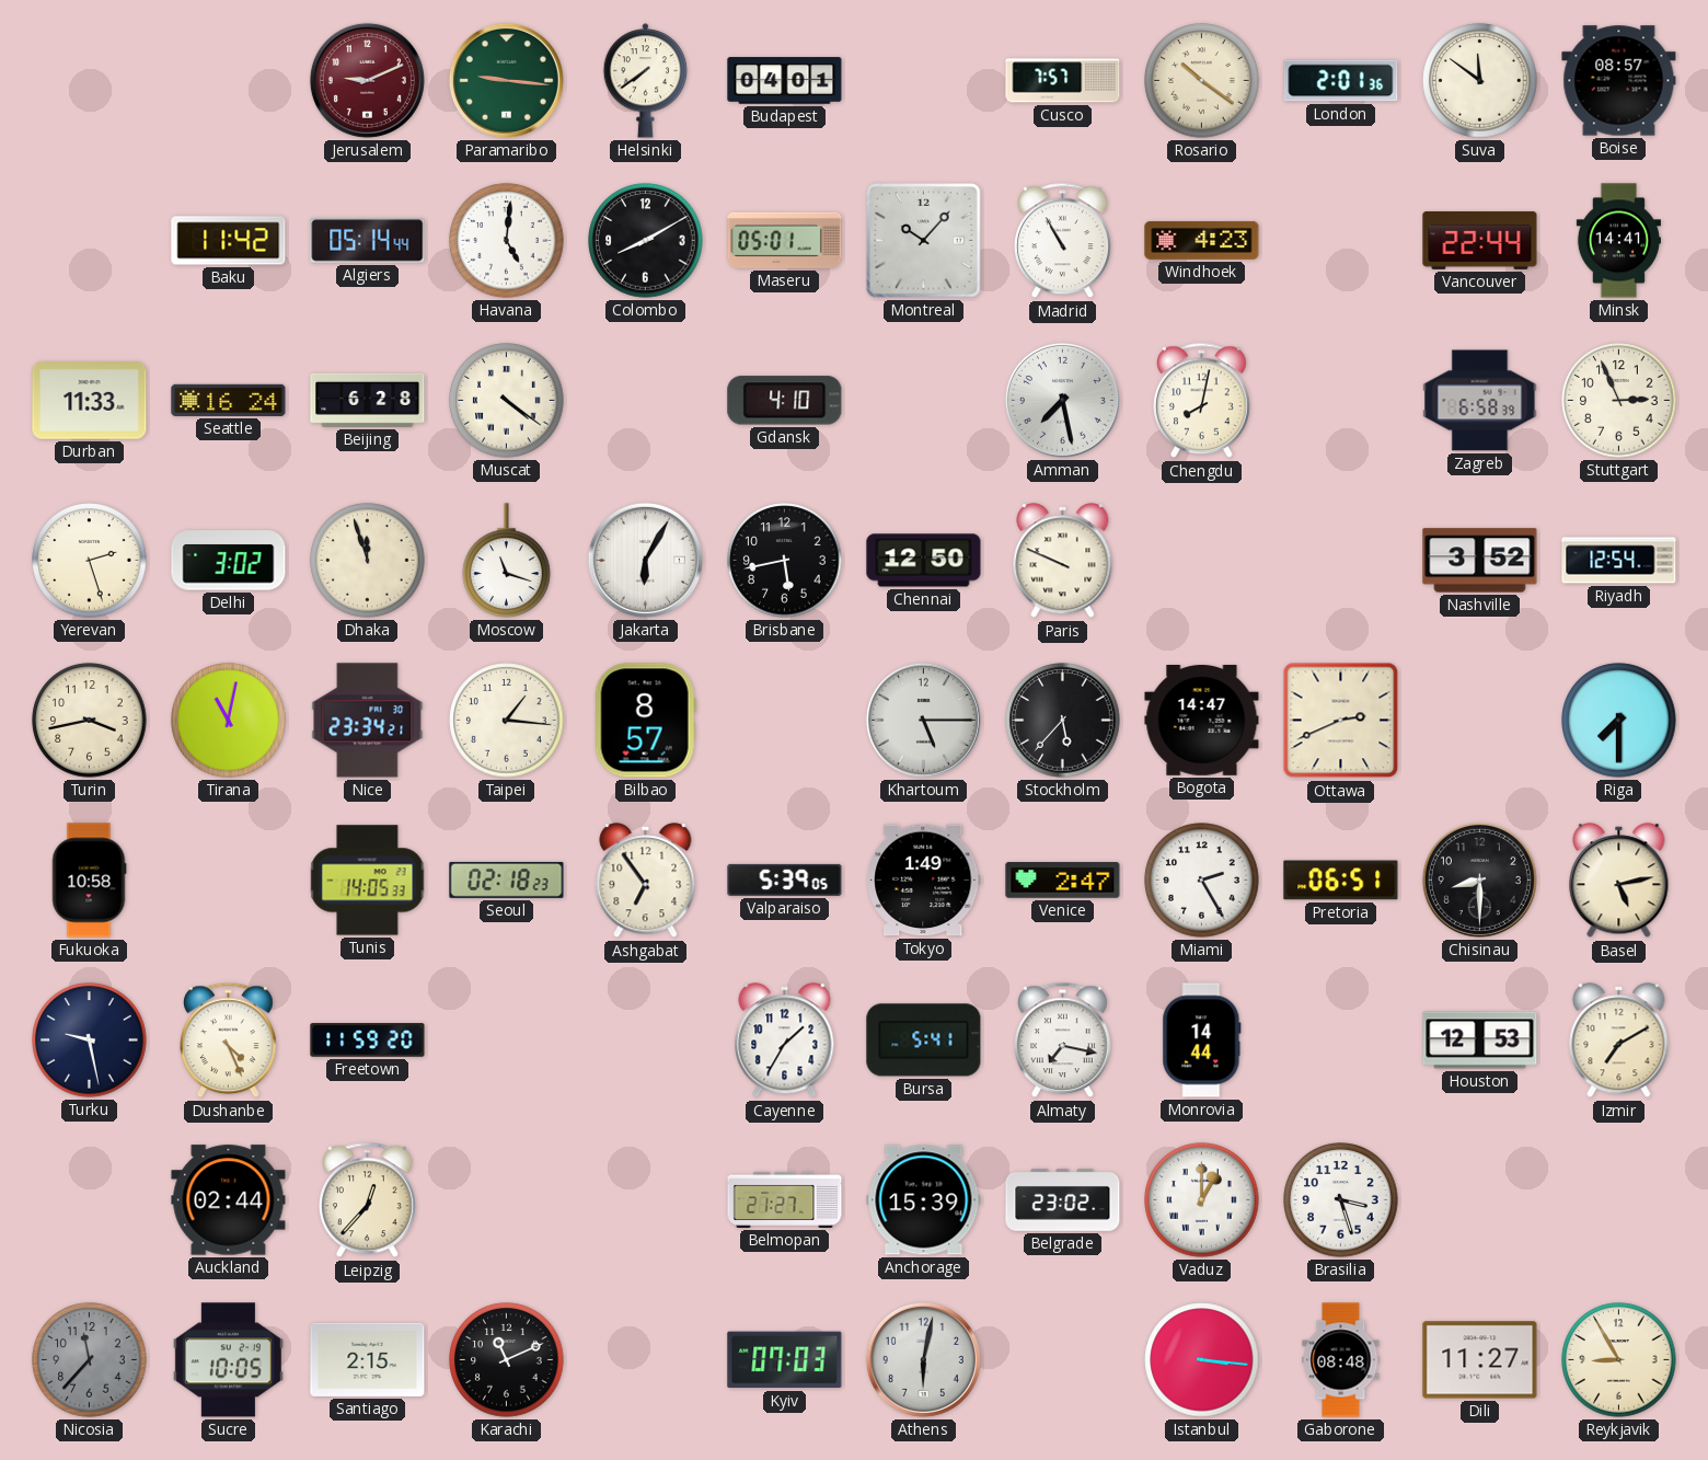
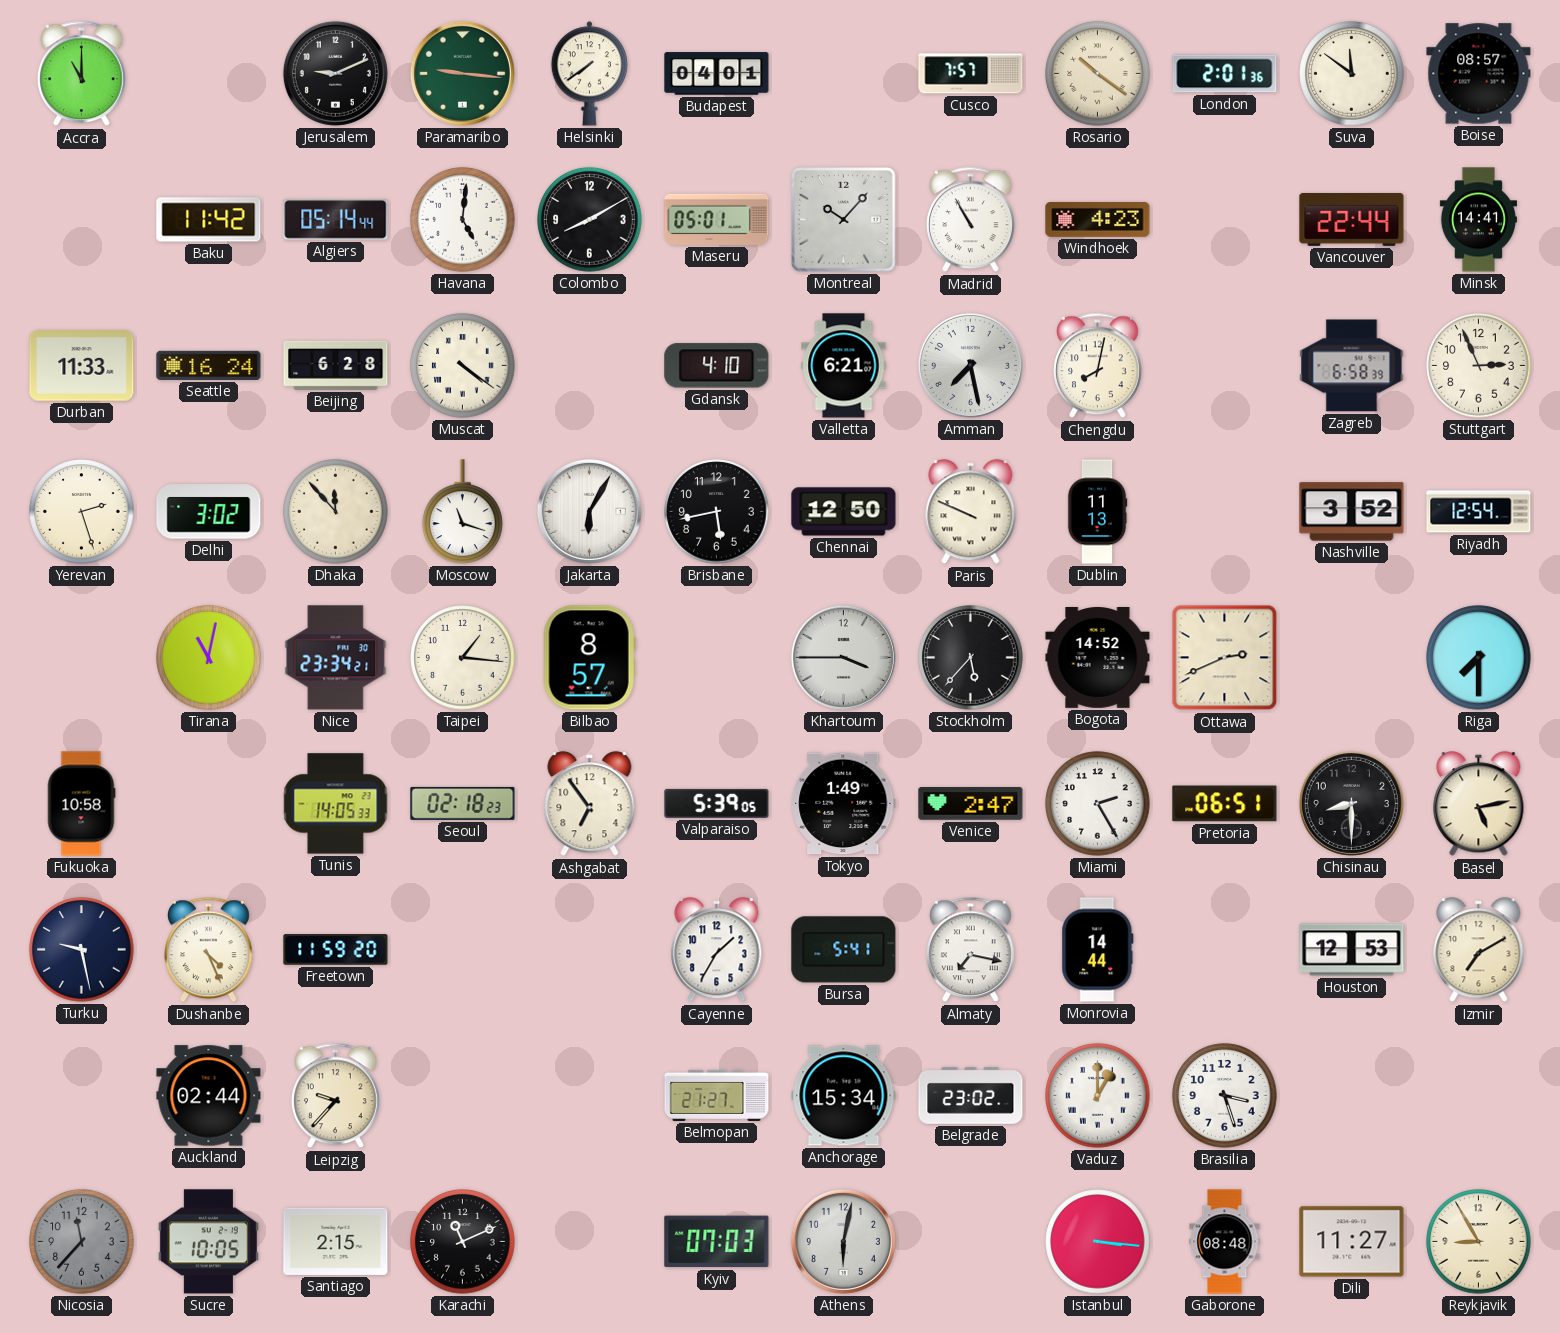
Accra: none -> 11:00 (82, 74)
Jerusalem dial: burgundy -> black (335, 73)
Valletta: none -> 6:21 (844, 366)
Dhaka: 11:57 -> 11:53 (336, 512)
Dublin: none -> 11:13 (1097, 512)
Turin: 3:43 -> none (90, 721)
Khartoum: 5:15 -> 3:45 (843, 657)
Bogota: 14:47 -> 14:52 (1098, 658)
Leipzig: 12:37 -> 9:37 (336, 1096)
Anchorage: 15:39 -> 15:34 (844, 1096)
